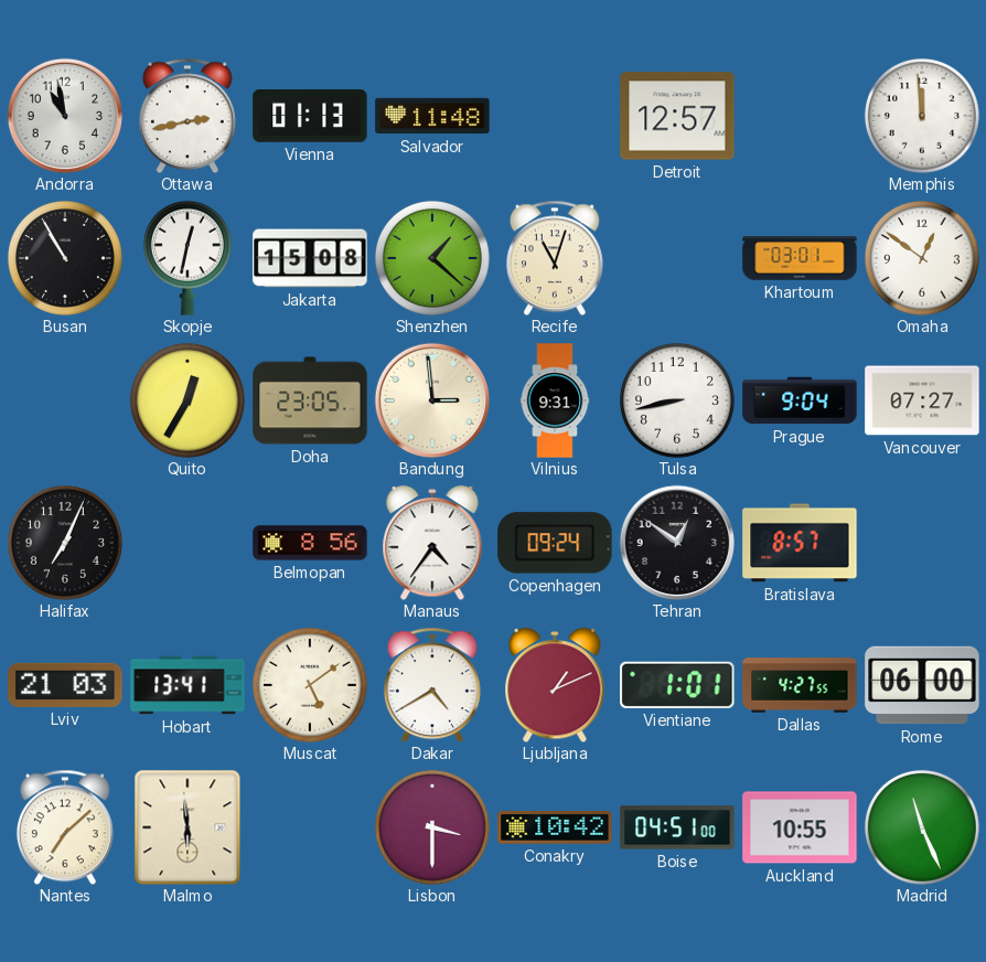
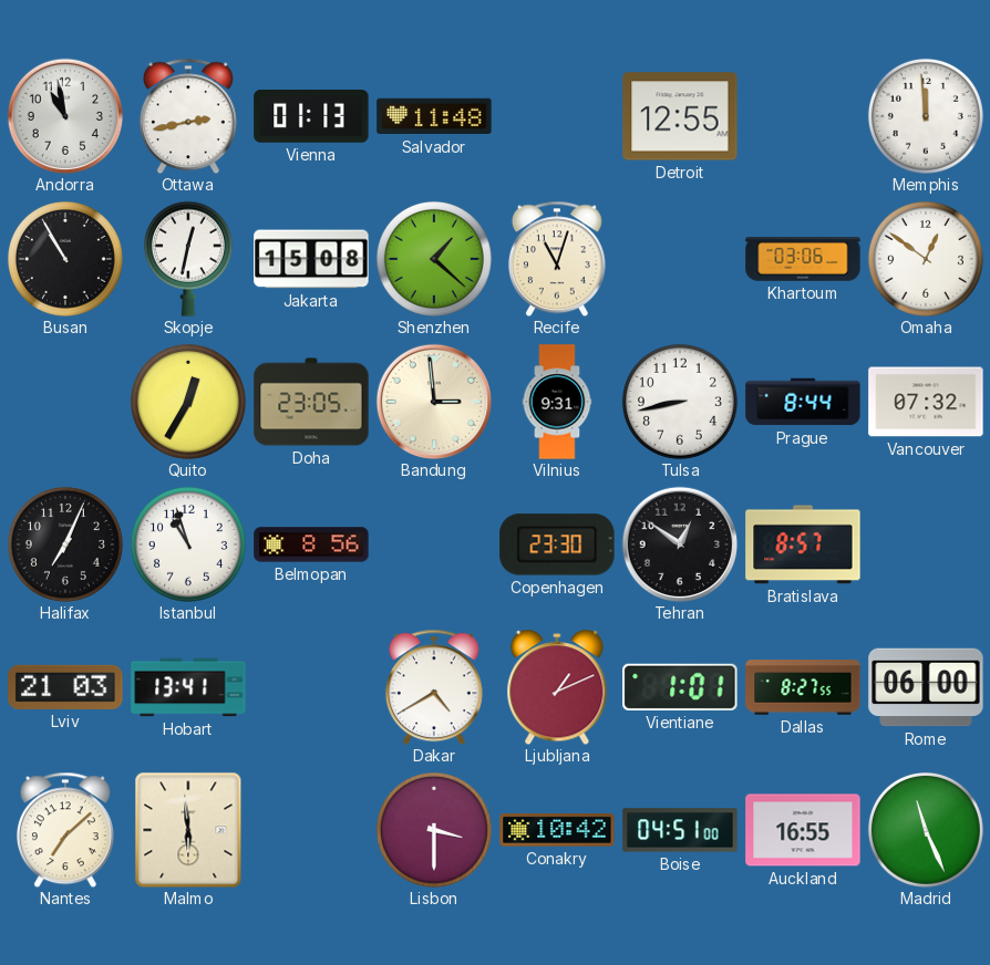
Detroit: 12:57 -> 12:55 (680, 116)
Khartoum: 03:01 -> 03:06 (803, 259)
Prague: 9:04 -> 8:44 (803, 402)
Vancouver: 07:27 -> 07:32 (926, 402)
Istanbul: none -> 10:57 (188, 544)
Manaus: 4:36 -> none (432, 543)
Copenhagen: 09:24 -> 23:30 (557, 544)
Muscat: 5:09 -> none (310, 685)
Dallas: 4:27 -> 8:27 (803, 687)
Auckland: 10:55 -> 16:55 (803, 830)
